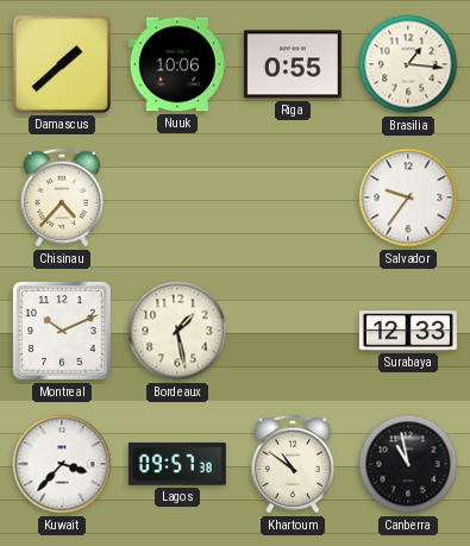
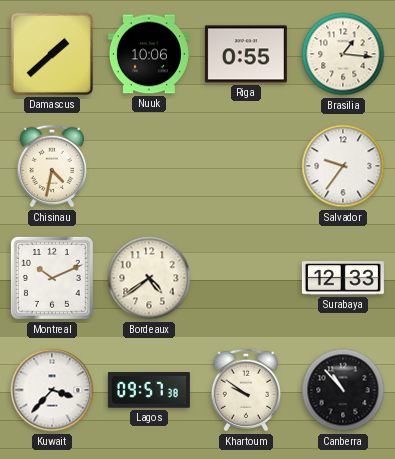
Chisinau: 4:37 -> 4:32 (52, 166)
Bordeaux: 1:28 -> 4:39 (149, 278)
Khartoum: 10:51 -> 9:51 (246, 390)
Canberra: 10:58 -> 10:53 (343, 390)
